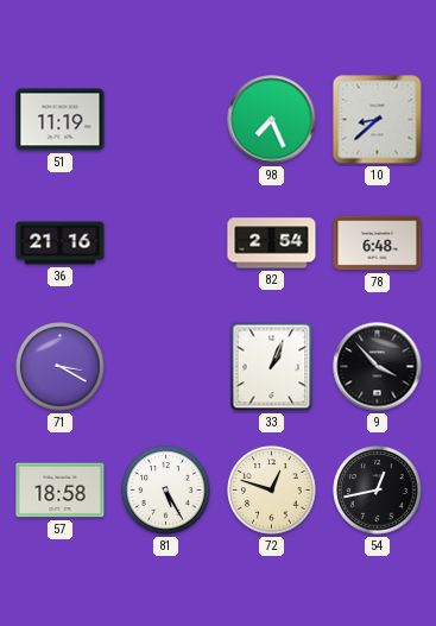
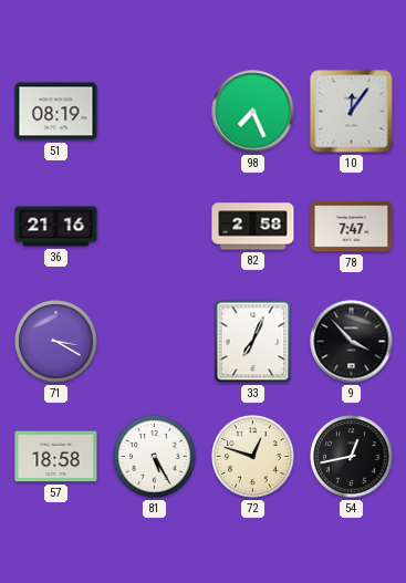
51: 11:19 -> 08:19 (56, 112)
10: 8:38 -> 12:06 (352, 112)
82: 2:54 -> 2:58 (253, 227)
78: 6:48 -> 7:47 (352, 227)
33: 1:04 -> 7:04 (253, 342)
